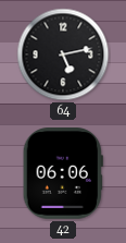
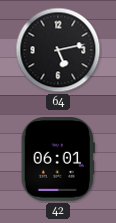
42: 06:06 -> 06:01 (58, 159)
